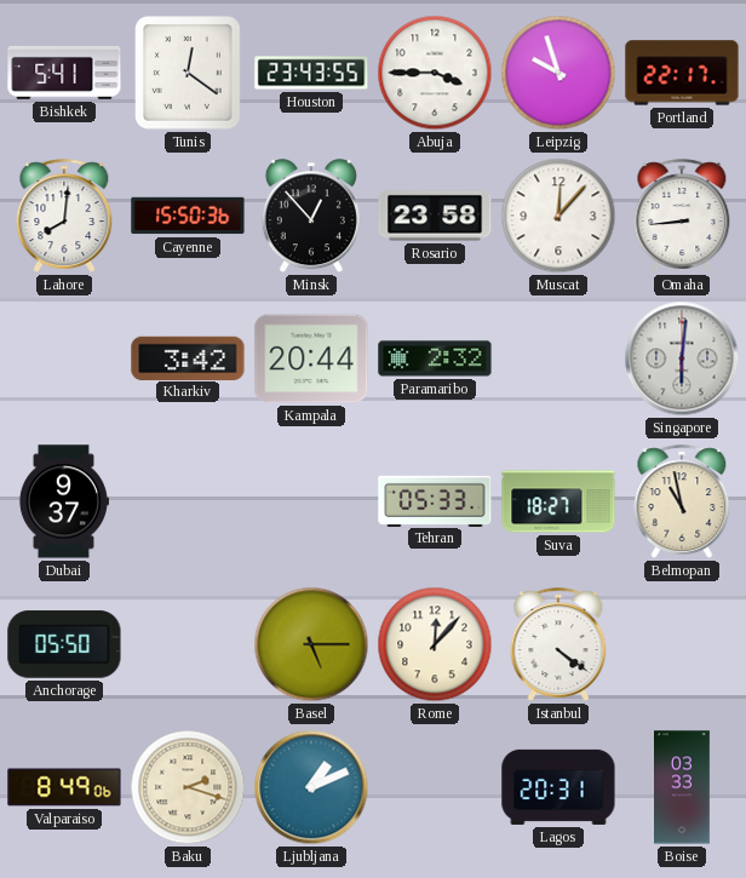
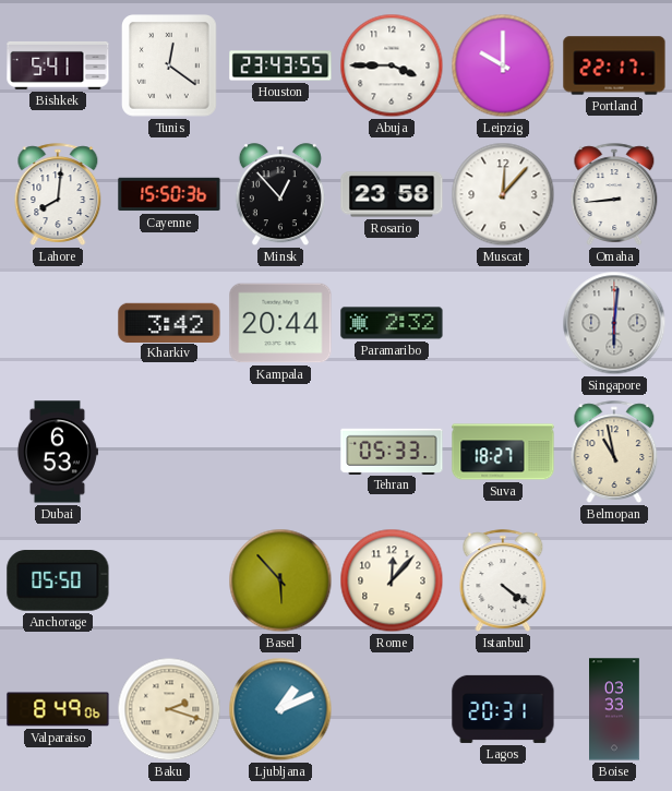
Leipzig: 9:57 -> 10:00 (503, 65)
Dubai: 9:37 -> 6:53 (57, 452)
Basel: 5:15 -> 5:53 (280, 580)
